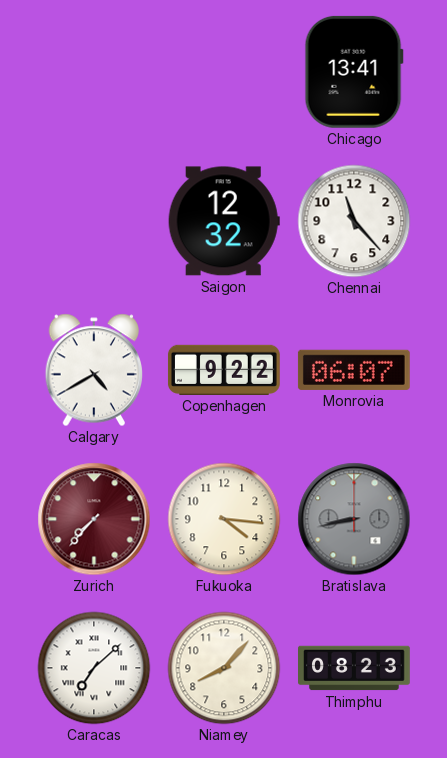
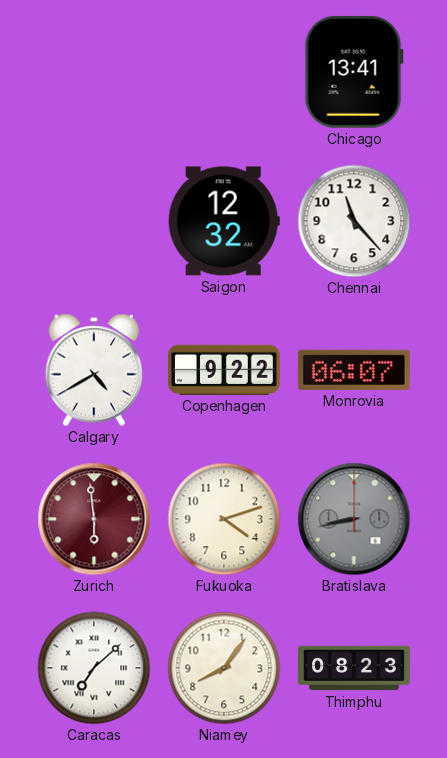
Zurich: 7:37 -> 5:59 (94, 519)
Fukuoka: 4:16 -> 4:12 (224, 519)
Niamey: 8:07 -> 8:06 (224, 668)
